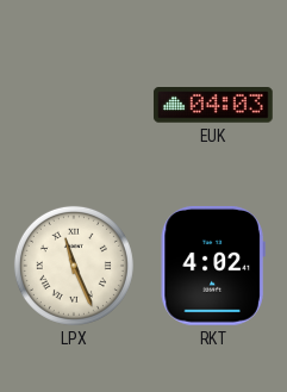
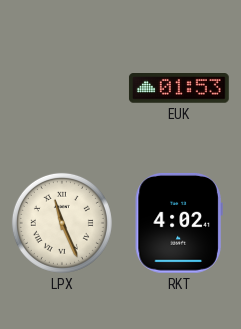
EUK: 04:03 -> 01:53 (179, 88)
